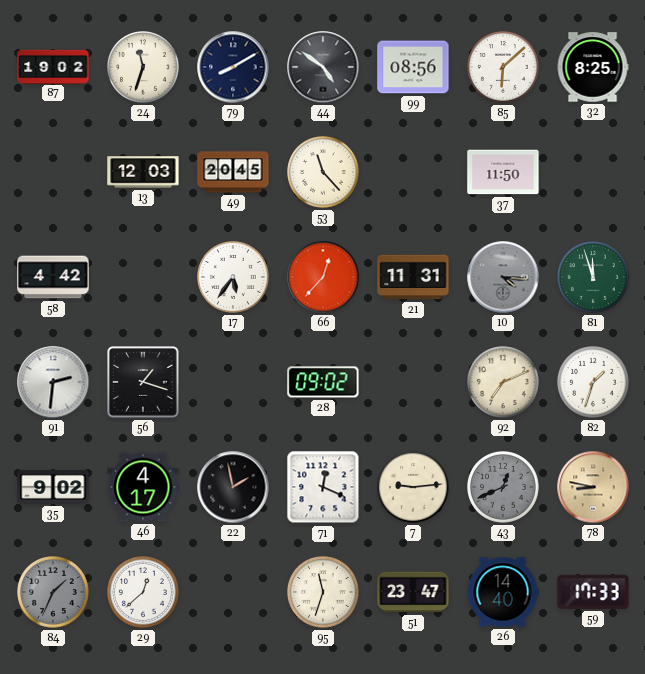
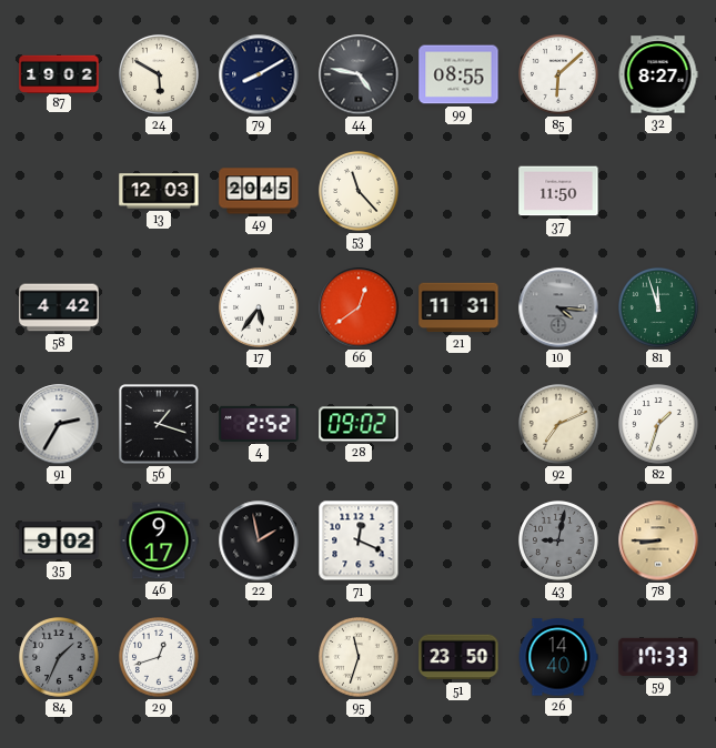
24: 11:33 -> 5:50 (160, 75)
44: 4:51 -> 4:47 (359, 74)
99: 08:56 -> 08:55 (458, 74)
32: 8:25 -> 8:27 (658, 74)
66: 12:37 -> 12:39 (359, 307)
91: 2:31 -> 2:35 (59, 424)
4: none -> 2:52 (259, 424)
46: 4:17 -> 9:17 (159, 540)
7: 9:14 -> none (414, 488)
43: 12:41 -> 9:02 (559, 542)
78: 8:47 -> 8:45 (658, 540)
29: 12:38 -> 12:42 (160, 658)
51: 23:47 -> 23:50 (458, 657)
